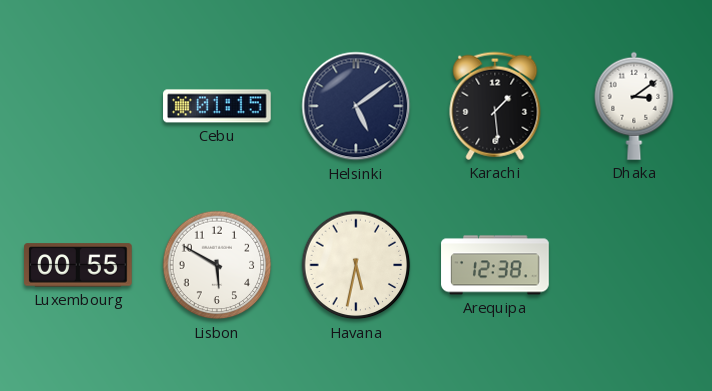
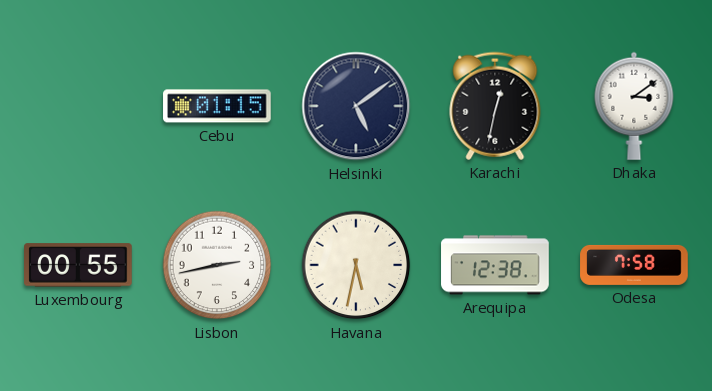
Karachi: 1:29 -> 12:32 (495, 106)
Lisbon: 5:50 -> 2:43 (217, 265)
Odesa: none -> 7:58 (634, 265)
